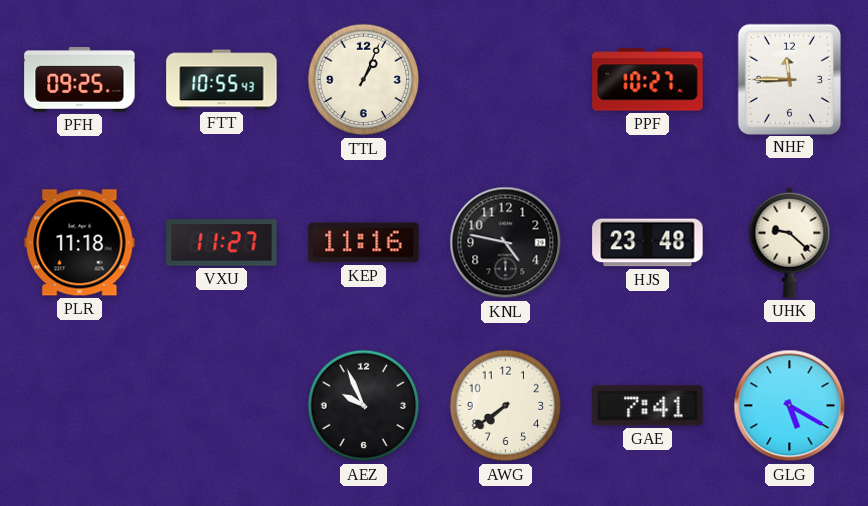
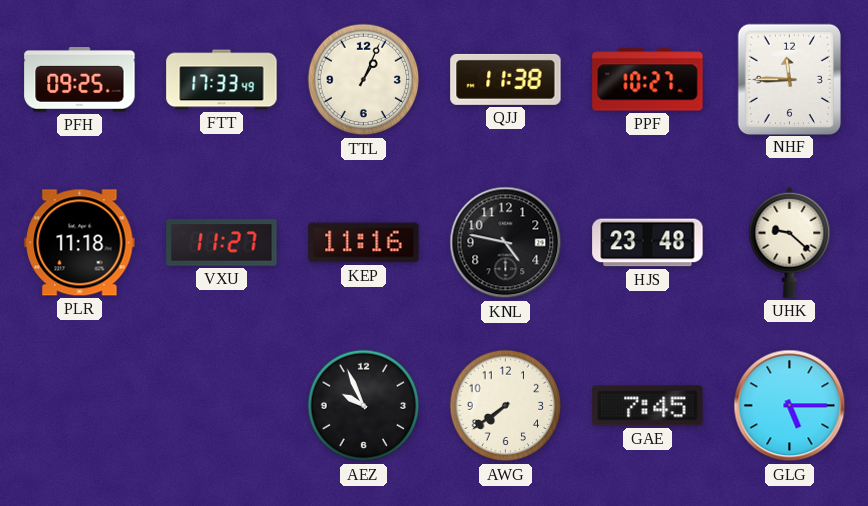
FTT: 10:55 -> 17:33 (222, 80)
QJJ: none -> 11:38 (506, 79)
GAE: 7:41 -> 7:45 (648, 406)
GLG: 5:20 -> 5:15 (790, 406)
